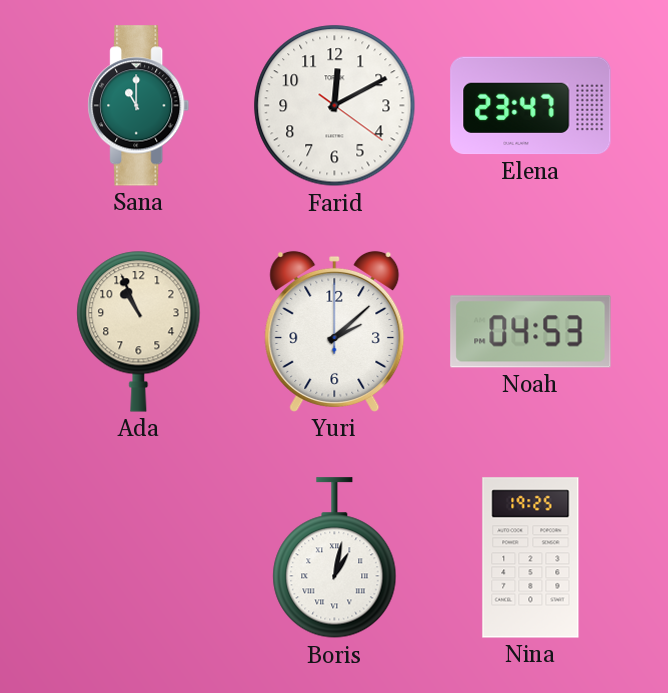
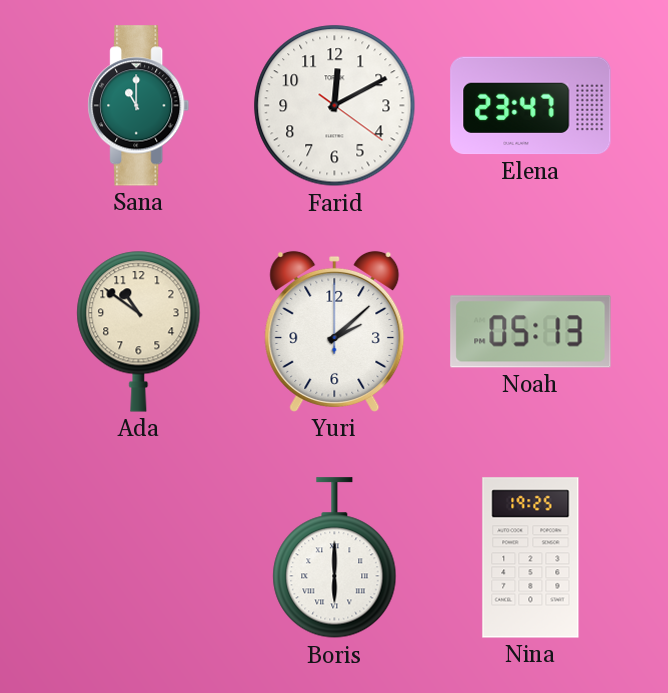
Ada: 10:56 -> 10:51 (139, 331)
Noah: 04:53 -> 05:13 (531, 332)
Boris: 1:02 -> 6:00 (335, 558)
